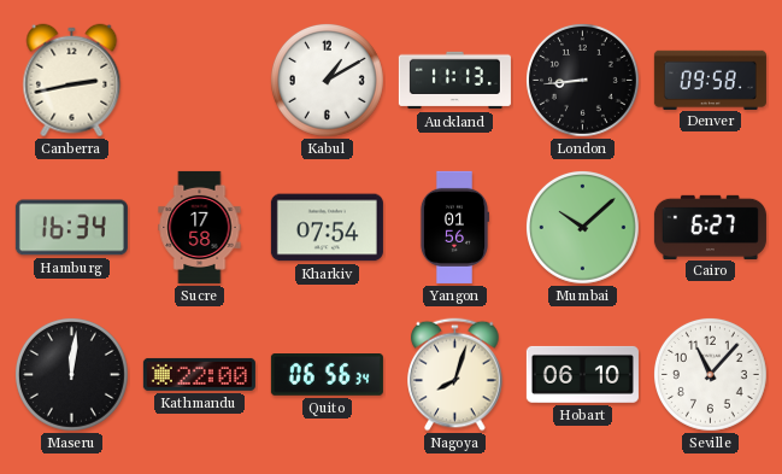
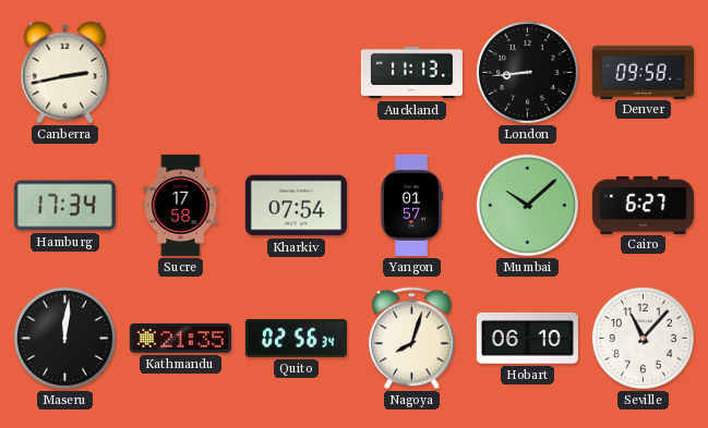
Kabul: 1:10 -> none (327, 80)
Hamburg: 16:34 -> 17:34 (64, 206)
Yangon: 01:56 -> 01:57 (410, 205)
Kathmandu: 22:00 -> 21:35 (180, 338)
Quito: 06:56 -> 02:56 (296, 339)
